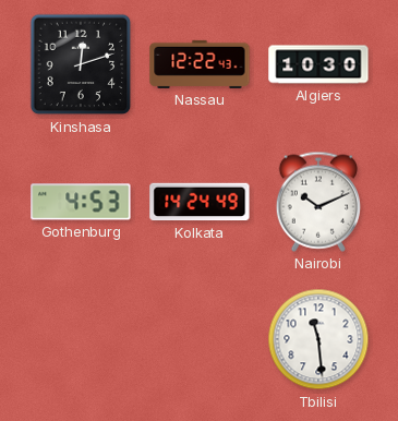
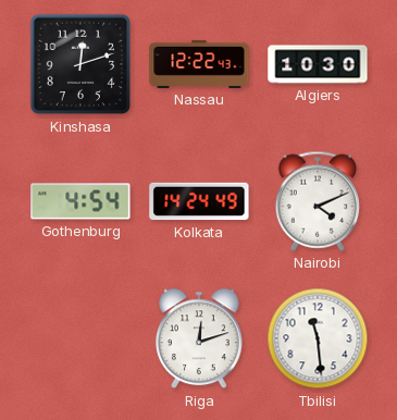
Gothenburg: 4:53 -> 4:54 (80, 201)
Nairobi: 10:11 -> 4:11 (317, 201)
Riga: none -> 12:12 (199, 338)
